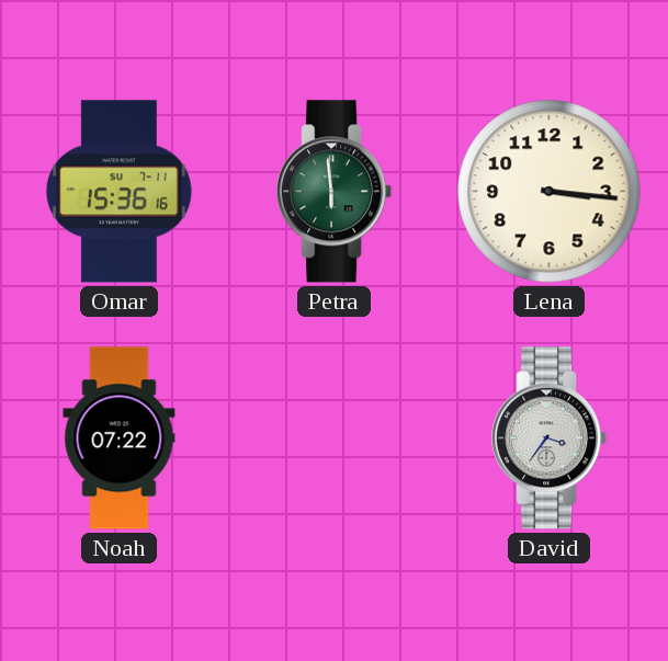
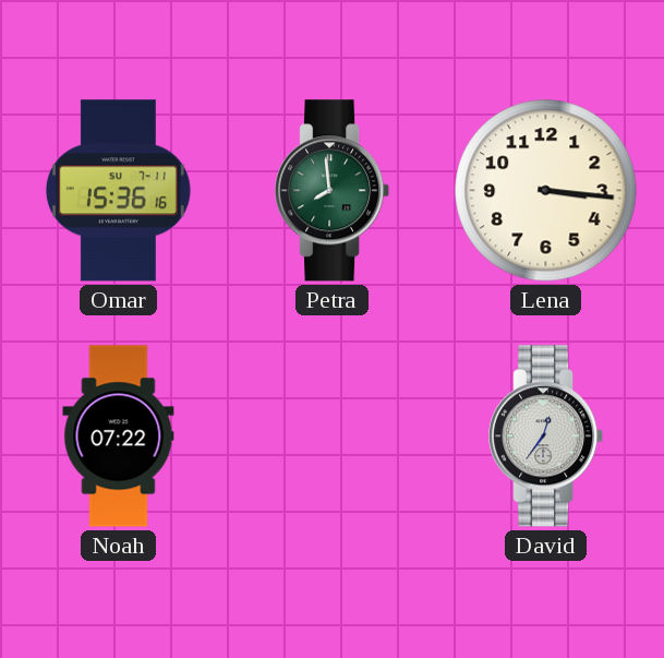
Petra: 5:59 -> 7:59 (333, 191)
David: 3:36 -> 12:36 (546, 436)
